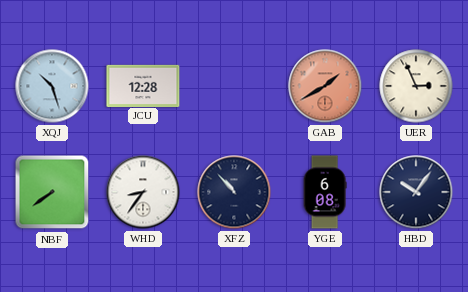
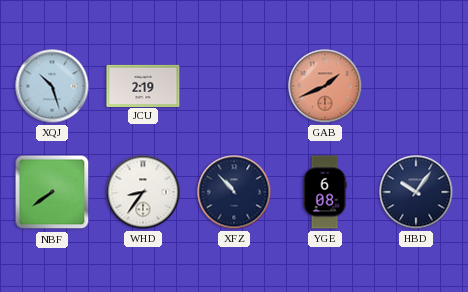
JCU: 12:28 -> 2:19 (143, 85)
GAB: 1:40 -> 1:41 (325, 86)
UER: 2:56 -> none (416, 86)
